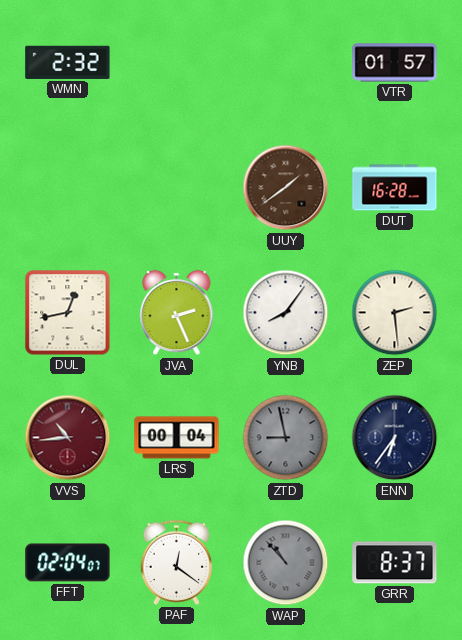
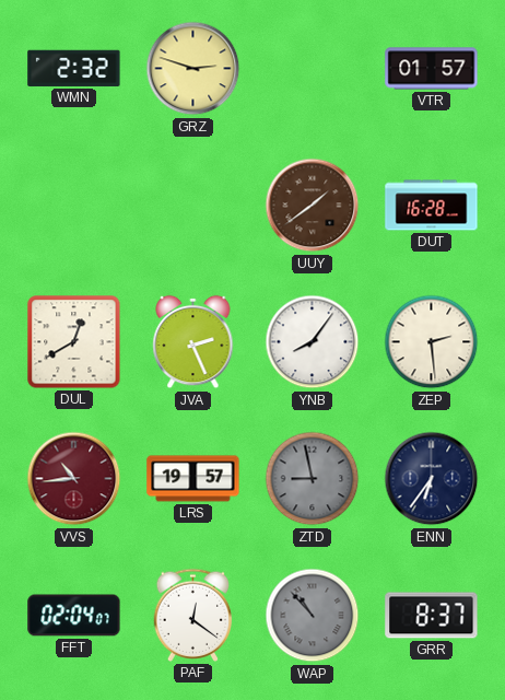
GRZ: none -> 2:48 (193, 69)
DUL: 12:43 -> 12:40 (74, 342)
LRS: 00:04 -> 19:57 (193, 479)
